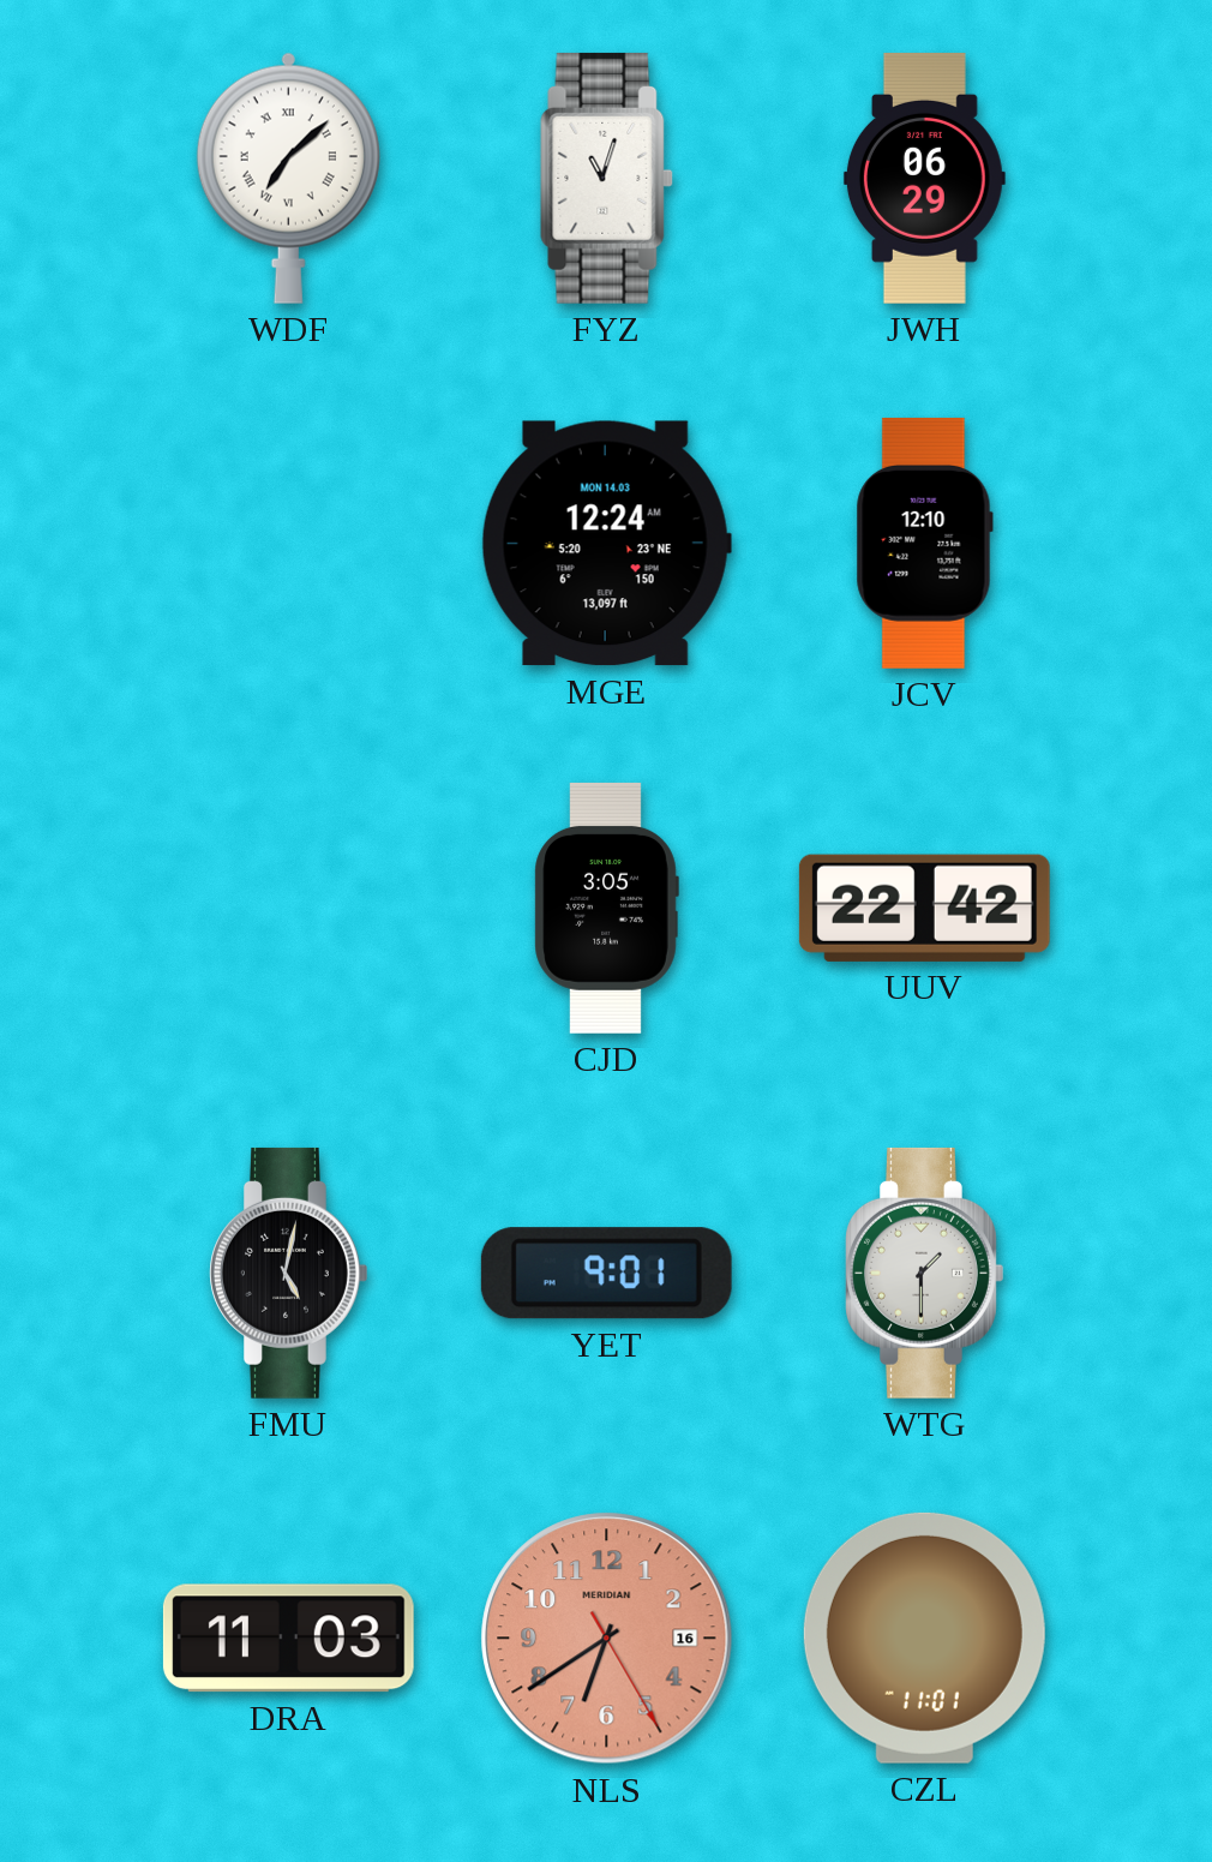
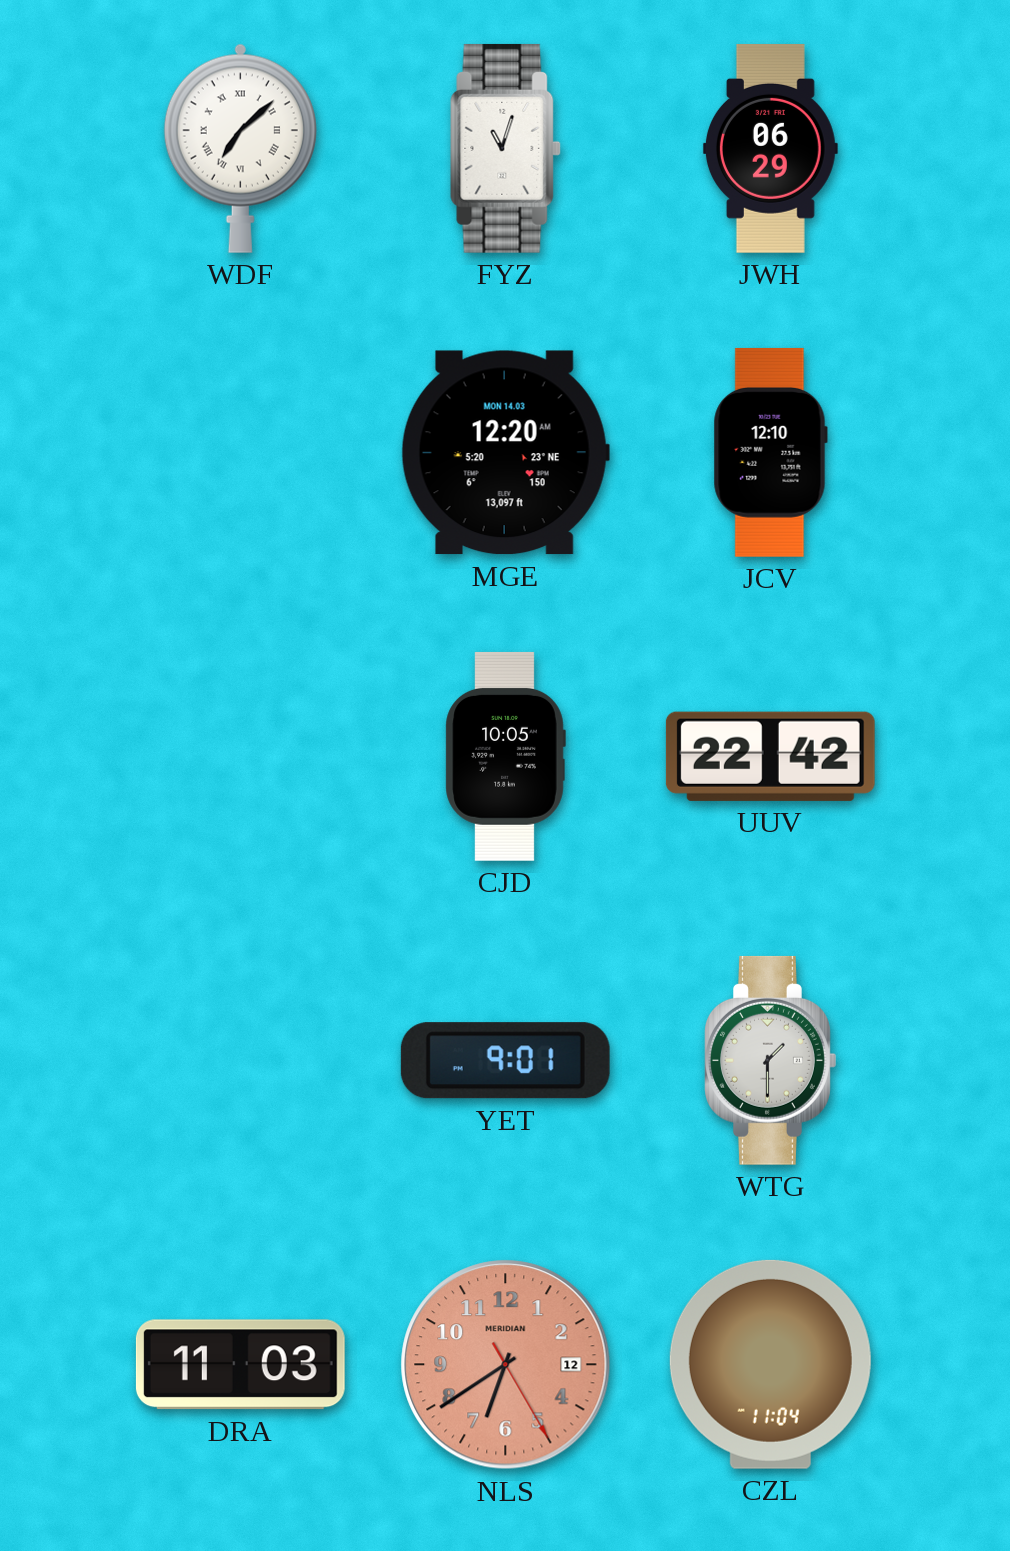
MGE: 12:24 -> 12:20 (505, 453)
CJD: 3:05 -> 10:05 (505, 756)
FMU: 5:02 -> none (289, 1273)
NLS date: 16 -> 12 (506, 1365)
CZL: 11:01 -> 11:04 (770, 1364)
